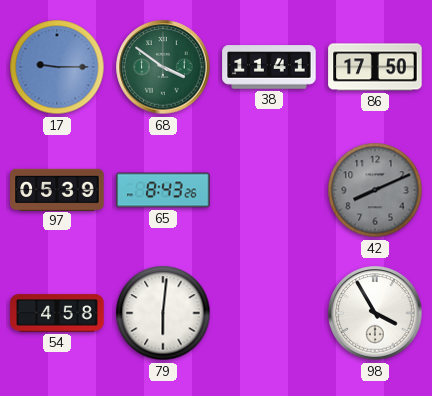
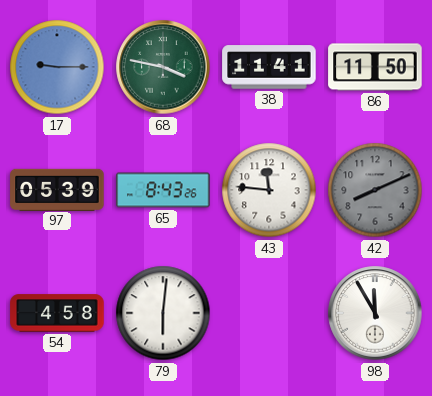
68: 3:51 -> 3:47 (163, 67)
86: 17:50 -> 11:50 (375, 67)
43: none -> 11:46 (269, 190)
98: 3:55 -> 11:55 (375, 313)
